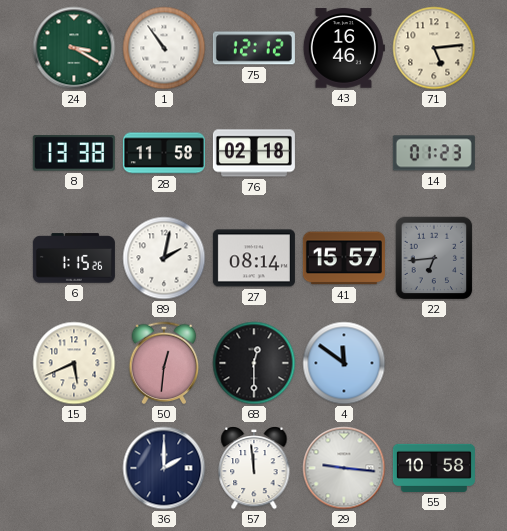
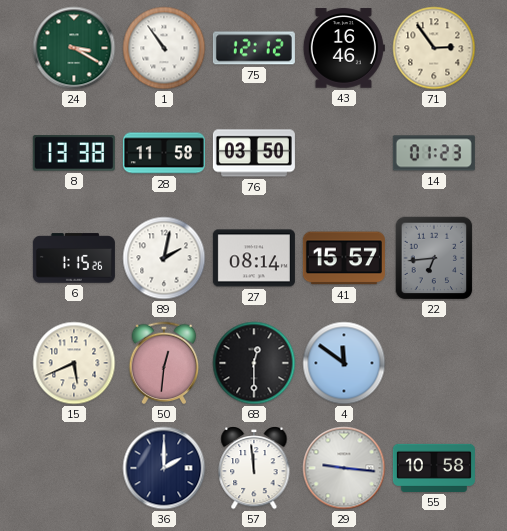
71: 5:14 -> 2:54 (434, 48)
76: 02:18 -> 03:50 (254, 153)
